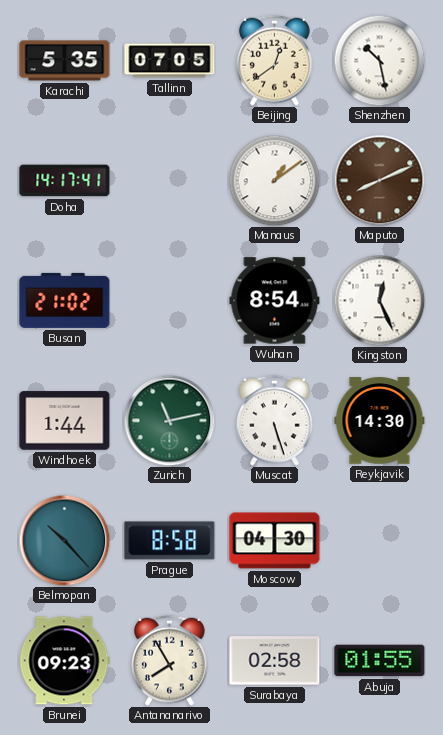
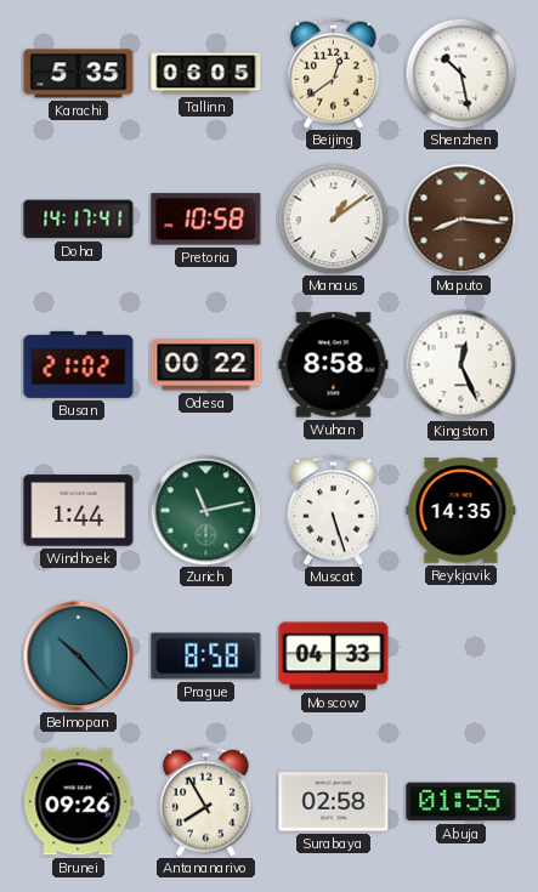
Tallinn: 07:05 -> 06:05 (206, 74)
Pretoria: none -> 10:58 (206, 220)
Maputo: 8:11 -> 8:16 (460, 218)
Odesa: none -> 00:22 (206, 365)
Wuhan: 8:54 -> 8:58 (334, 365)
Reykjavik: 14:30 -> 14:35 (461, 511)
Moscow: 04:30 -> 04:33 (334, 657)
Brunei: 09:23 -> 09:26 (78, 802)
